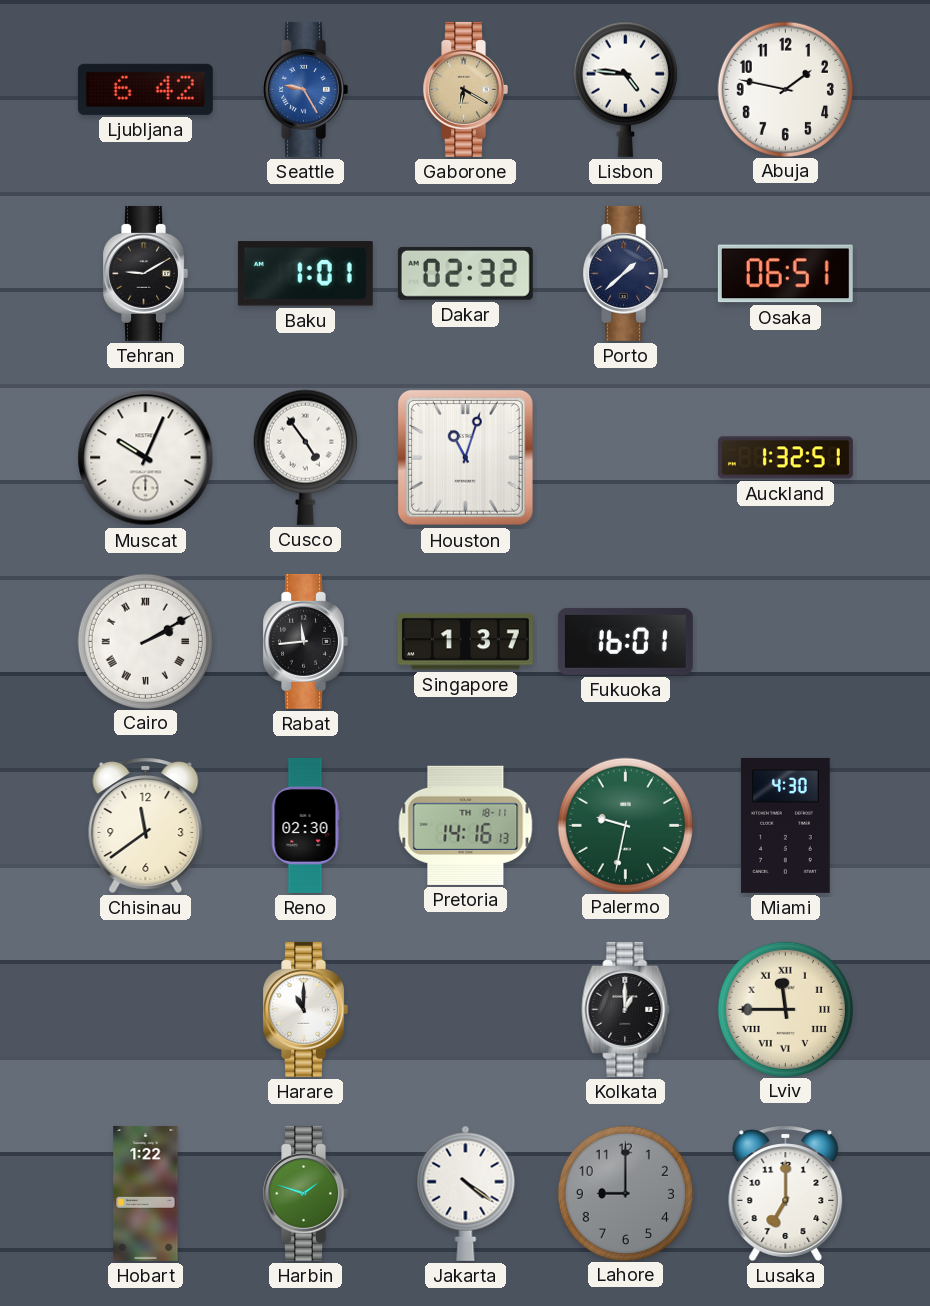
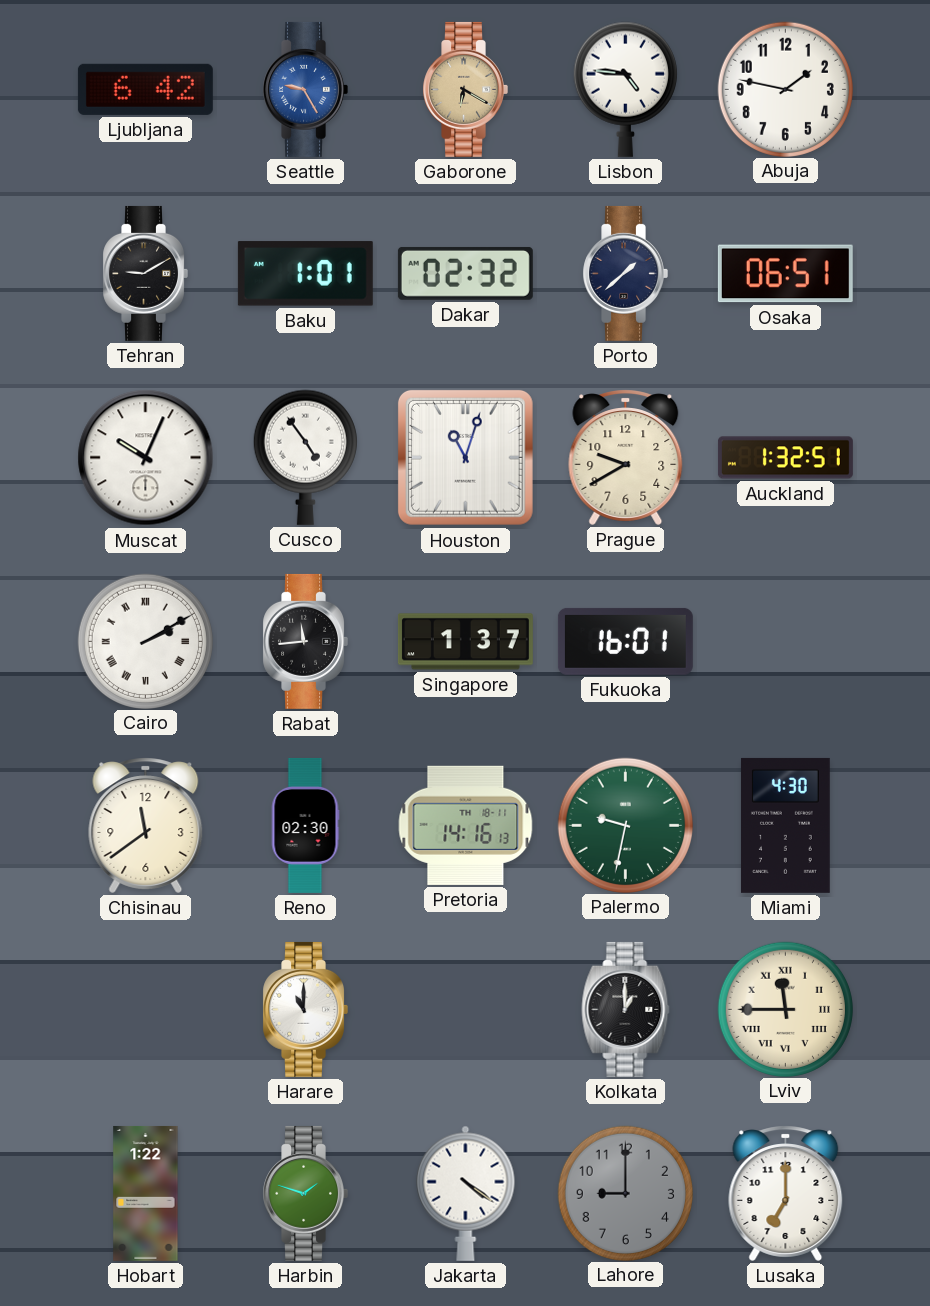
Prague: none -> 9:40 (626, 457)
